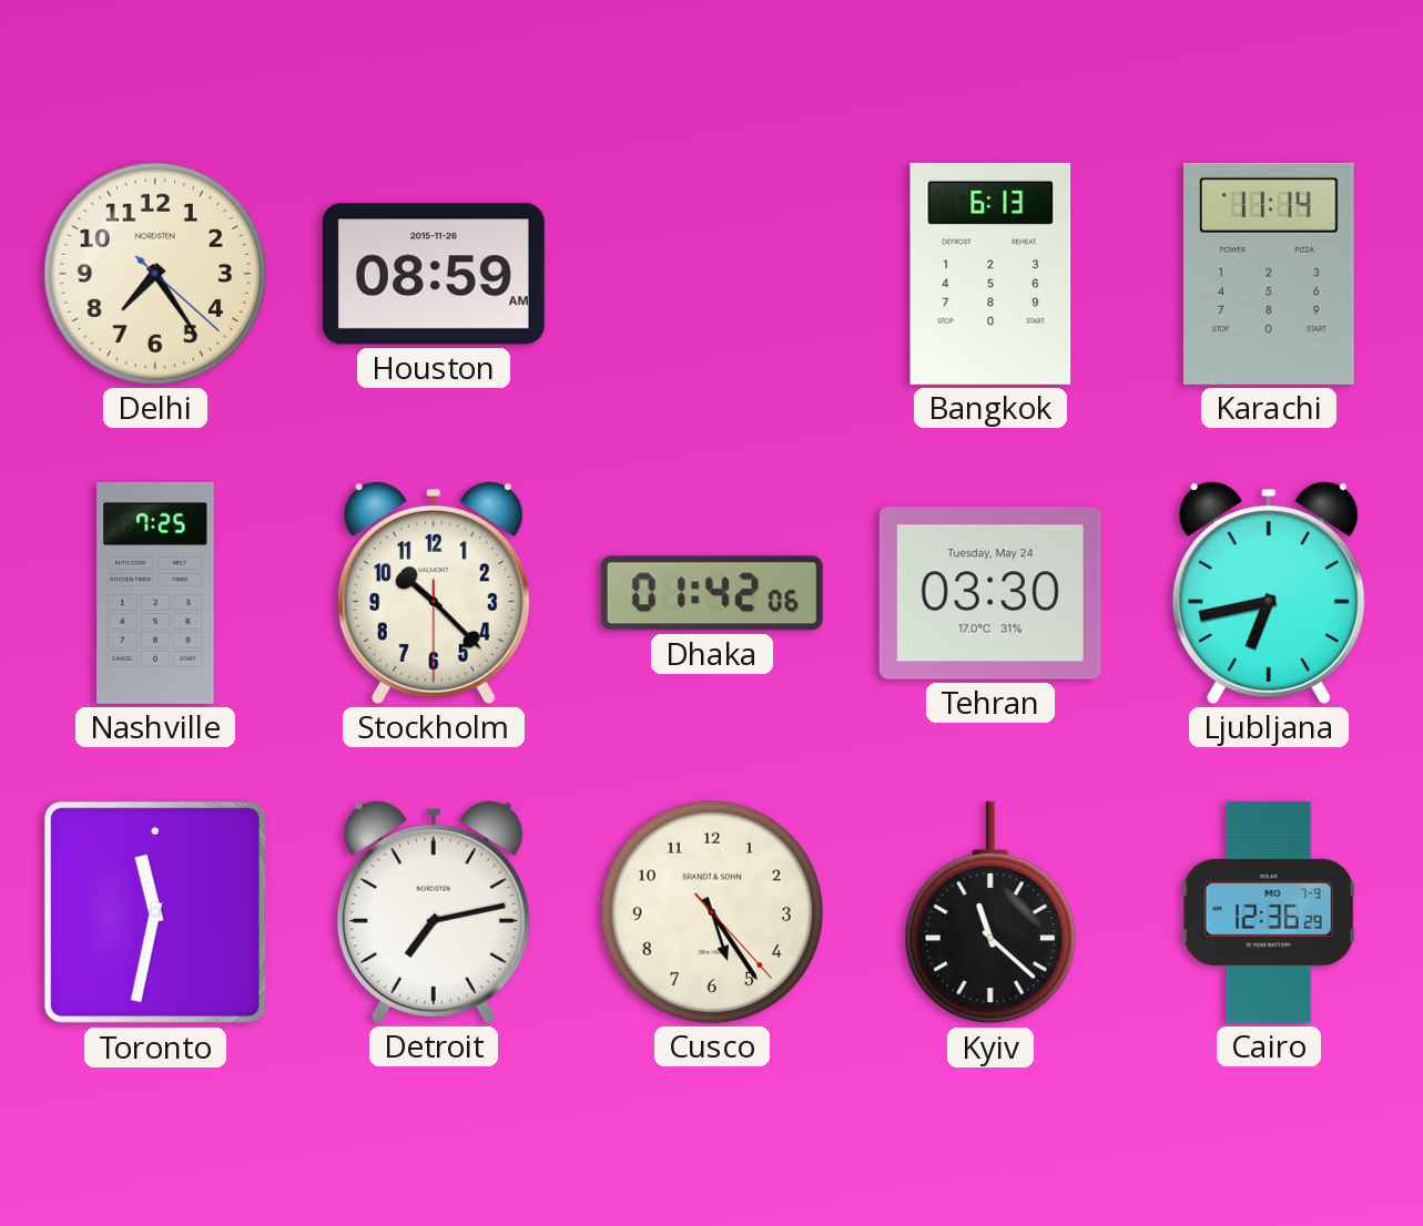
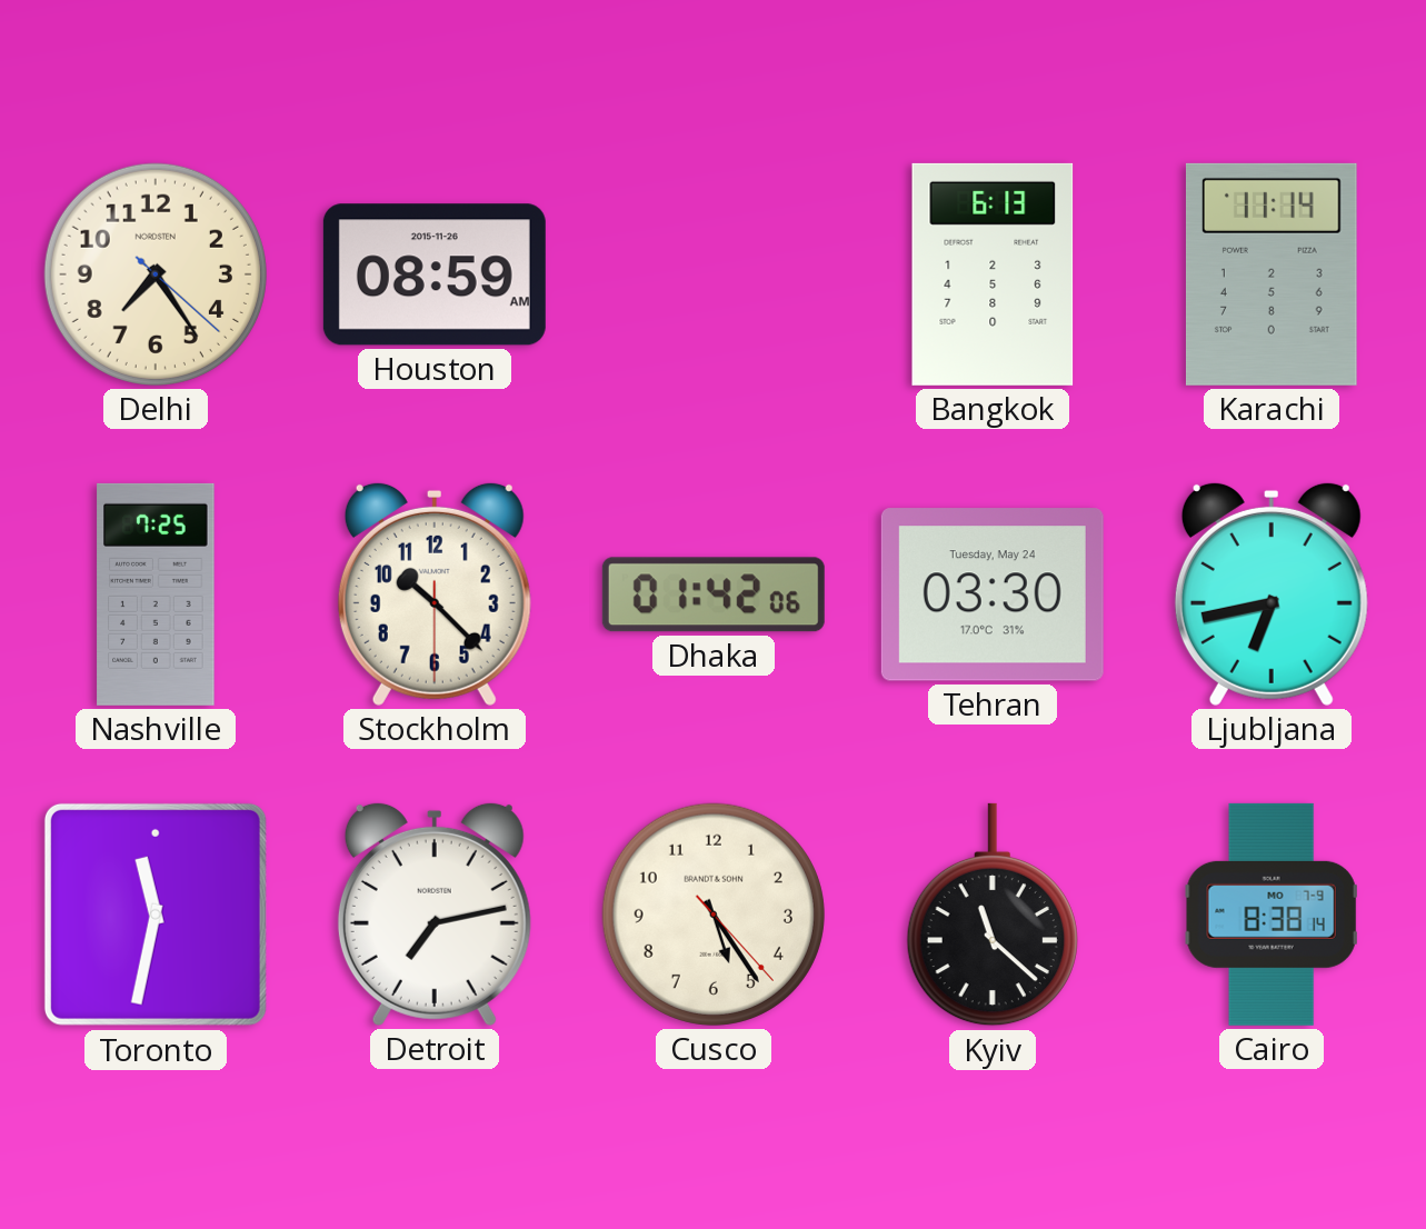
Cairo: 12:36 -> 8:38 (1272, 915)
